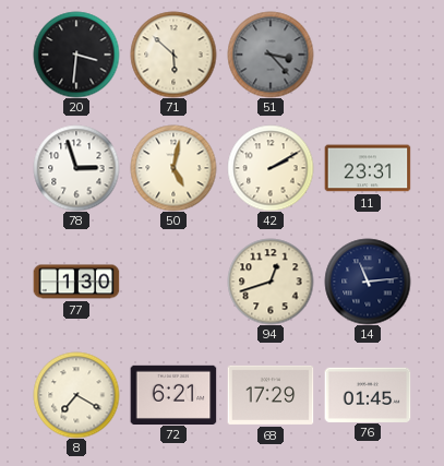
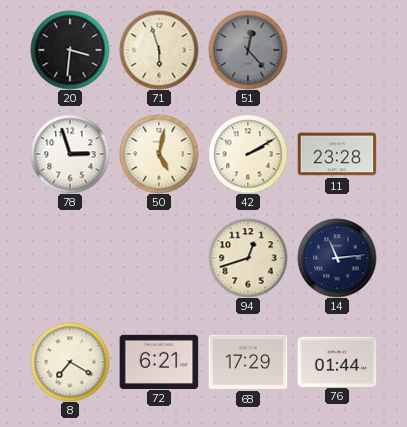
71: 5:52 -> 5:57 (159, 50)
51: 3:23 -> 12:23 (248, 50)
11: 23:31 -> 23:28 (337, 154)
77: 1:30 -> none (76, 282)
76: 01:45 -> 01:44 (337, 361)
